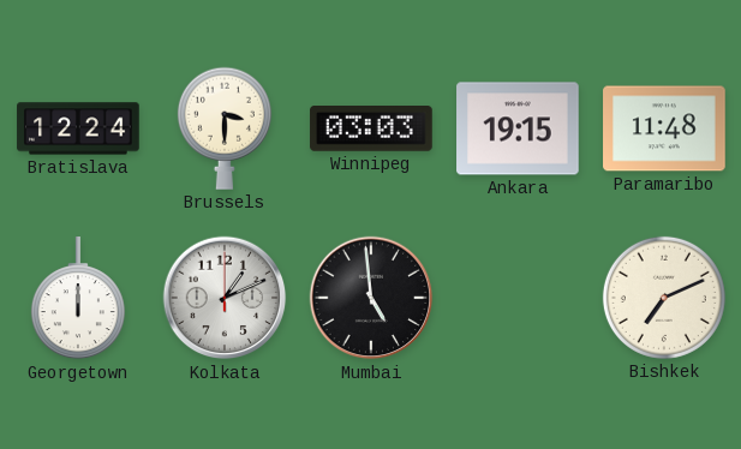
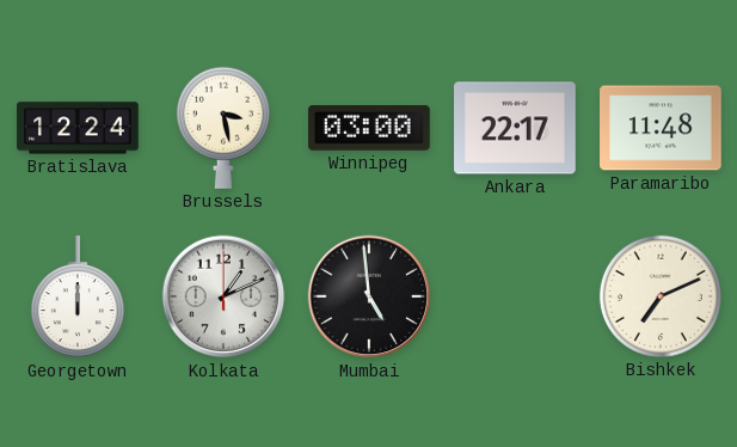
Brussels: 3:30 -> 3:28 (223, 128)
Winnipeg: 03:03 -> 03:00 (369, 129)
Ankara: 19:15 -> 22:17 (515, 128)
